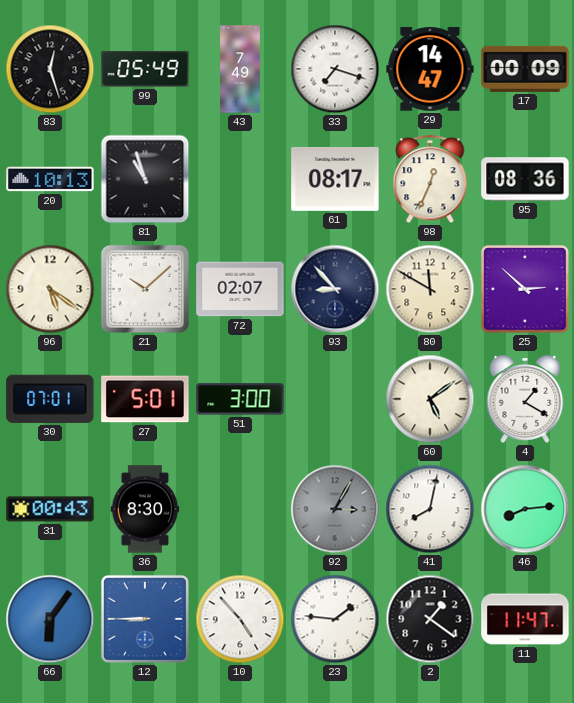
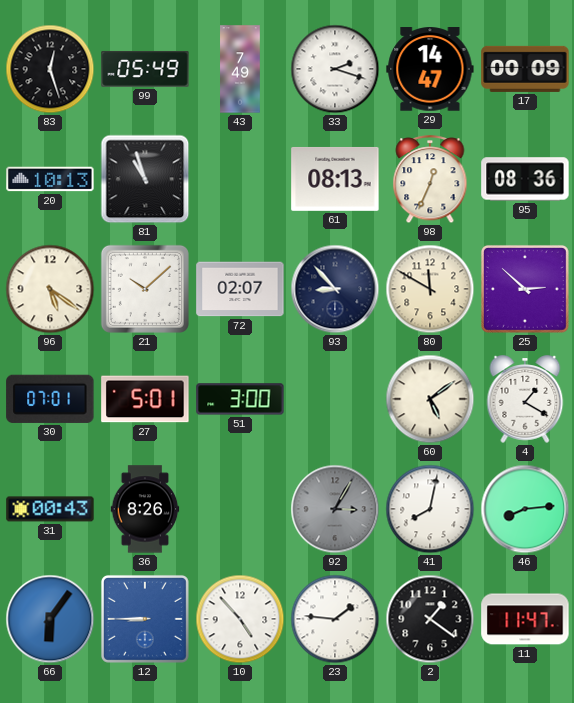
33: 7:18 -> 2:18 (335, 69)
61: 08:17 -> 08:13 (335, 179)
36: 8:30 -> 8:26 (145, 509)
